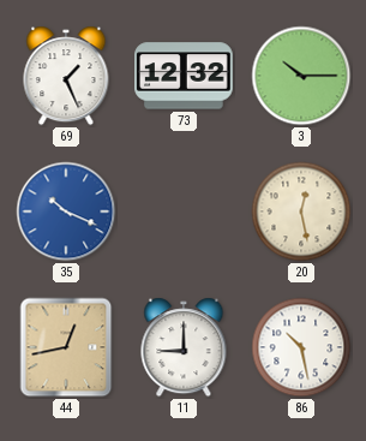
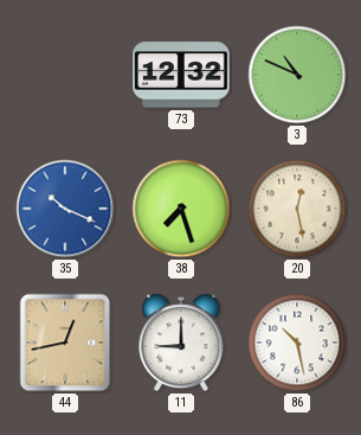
69: 1:26 -> none (66, 76)
3: 10:15 -> 10:49 (297, 75)
38: none -> 7:27 (181, 209)
